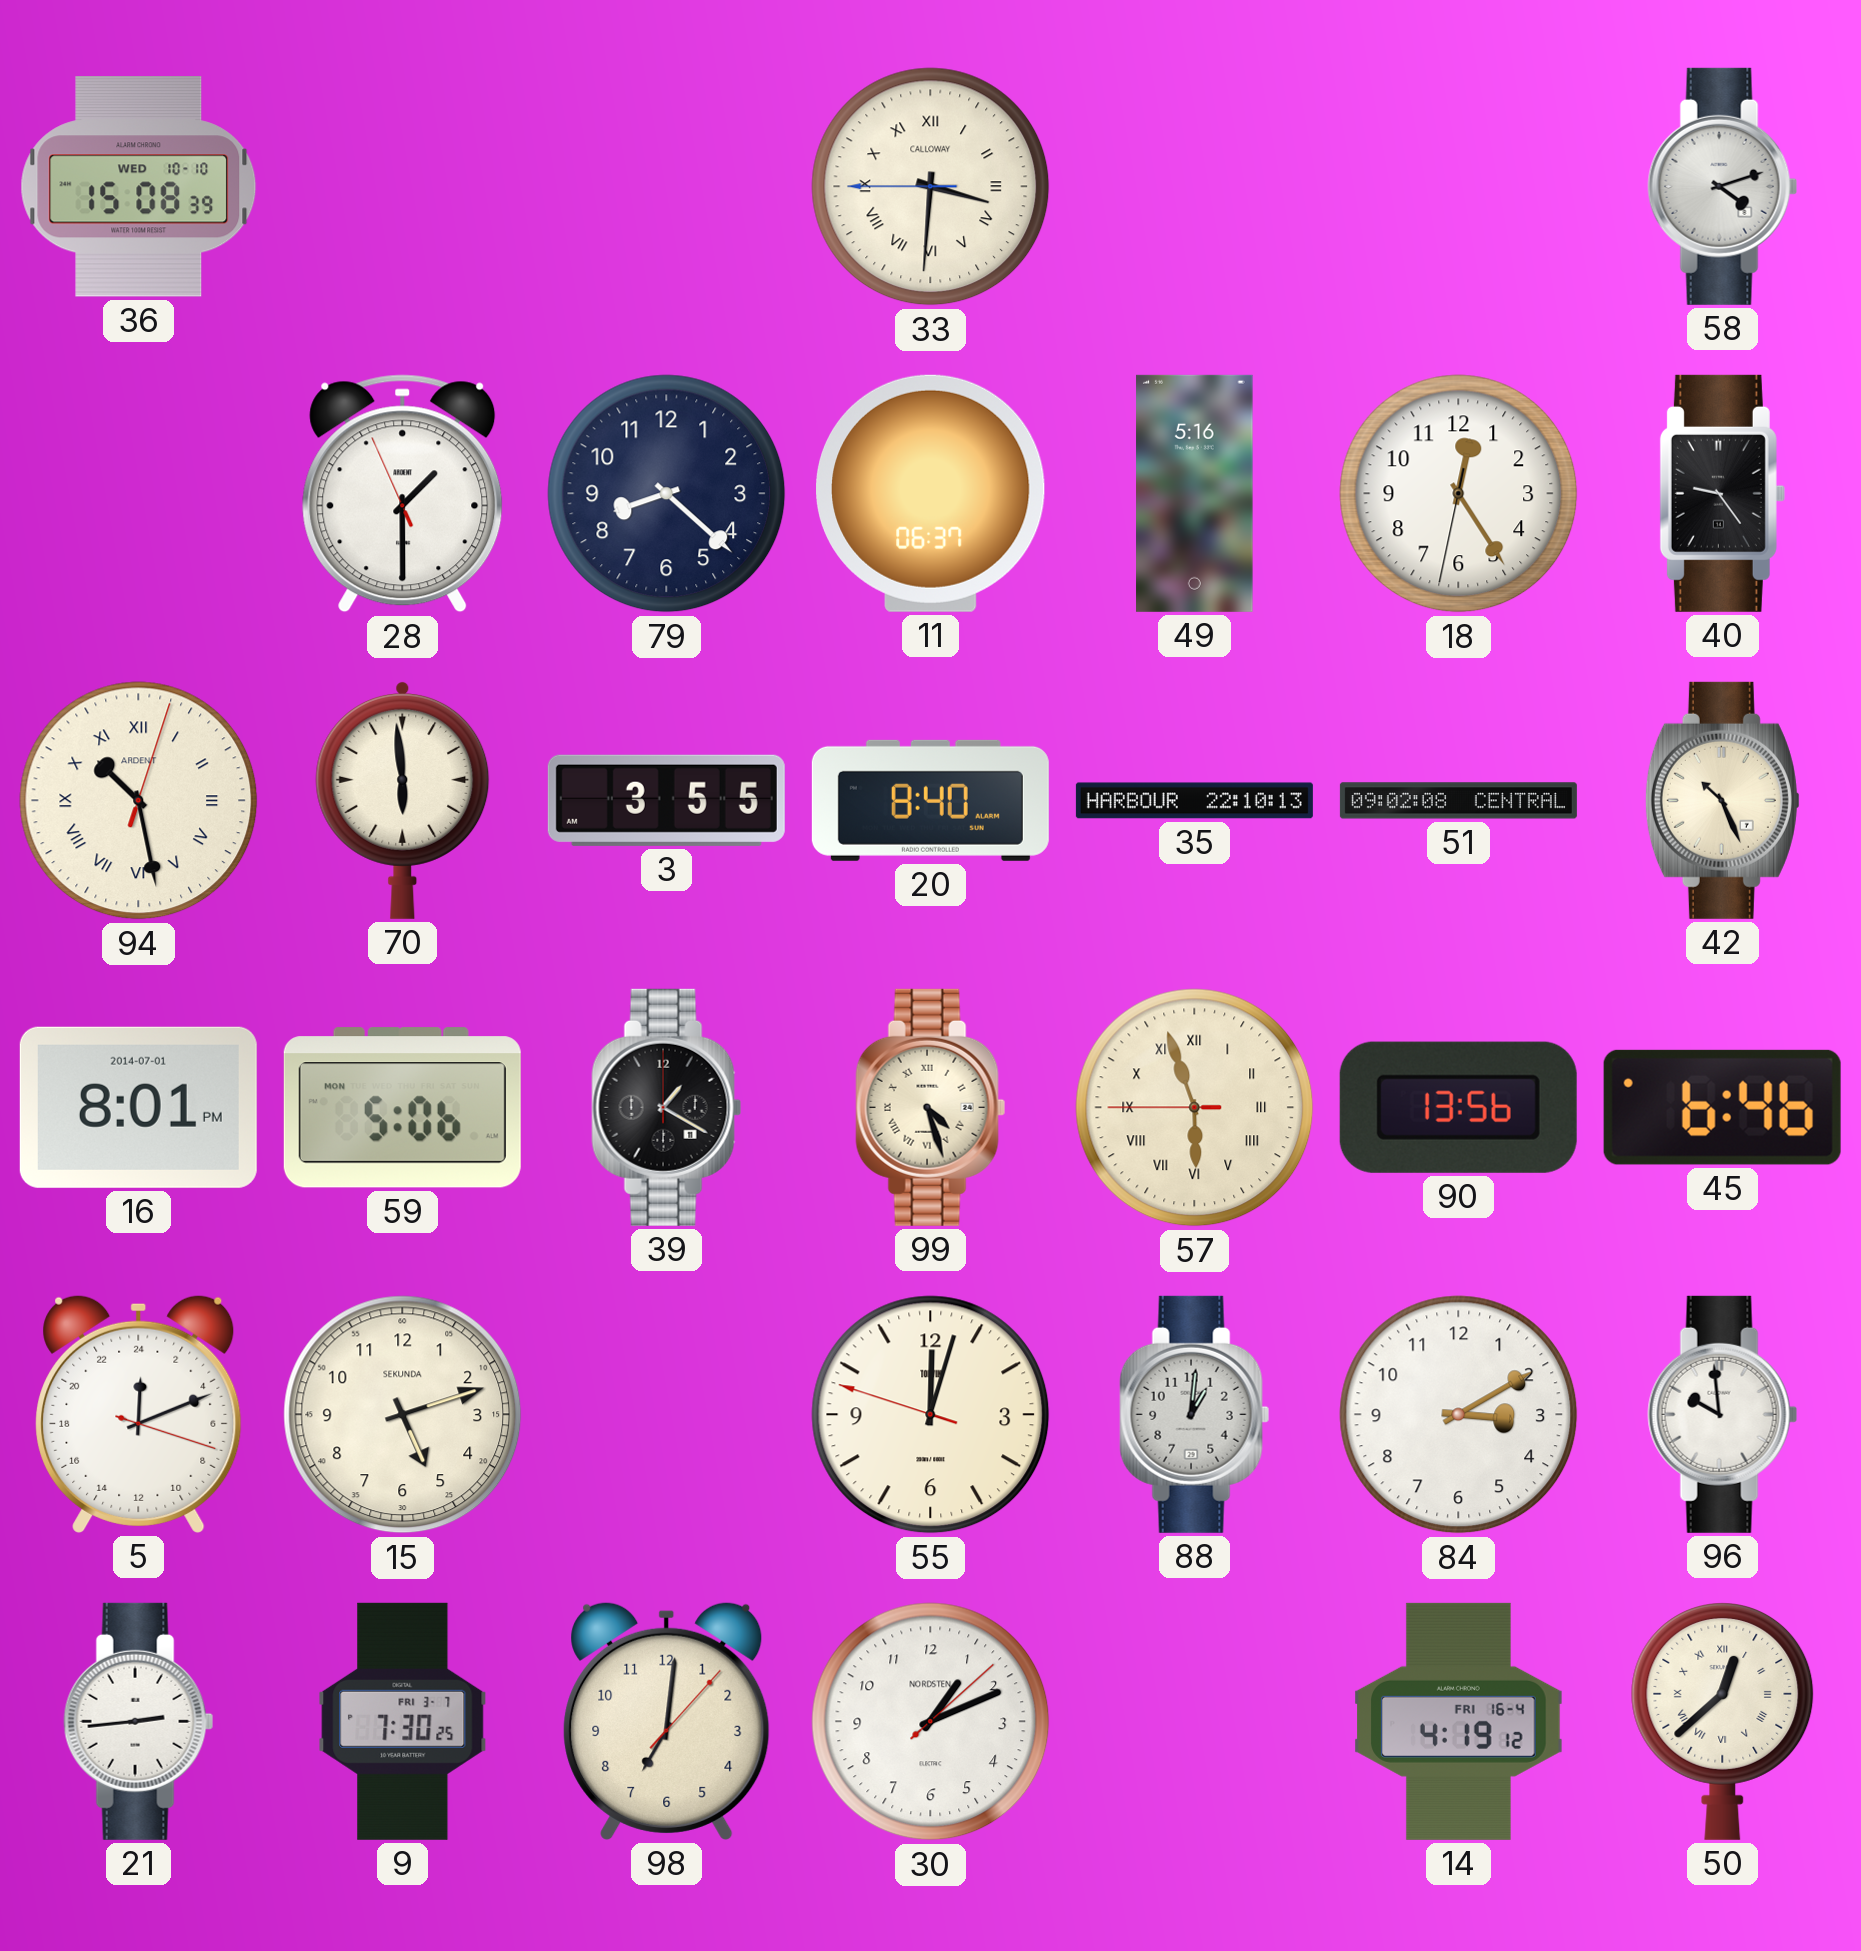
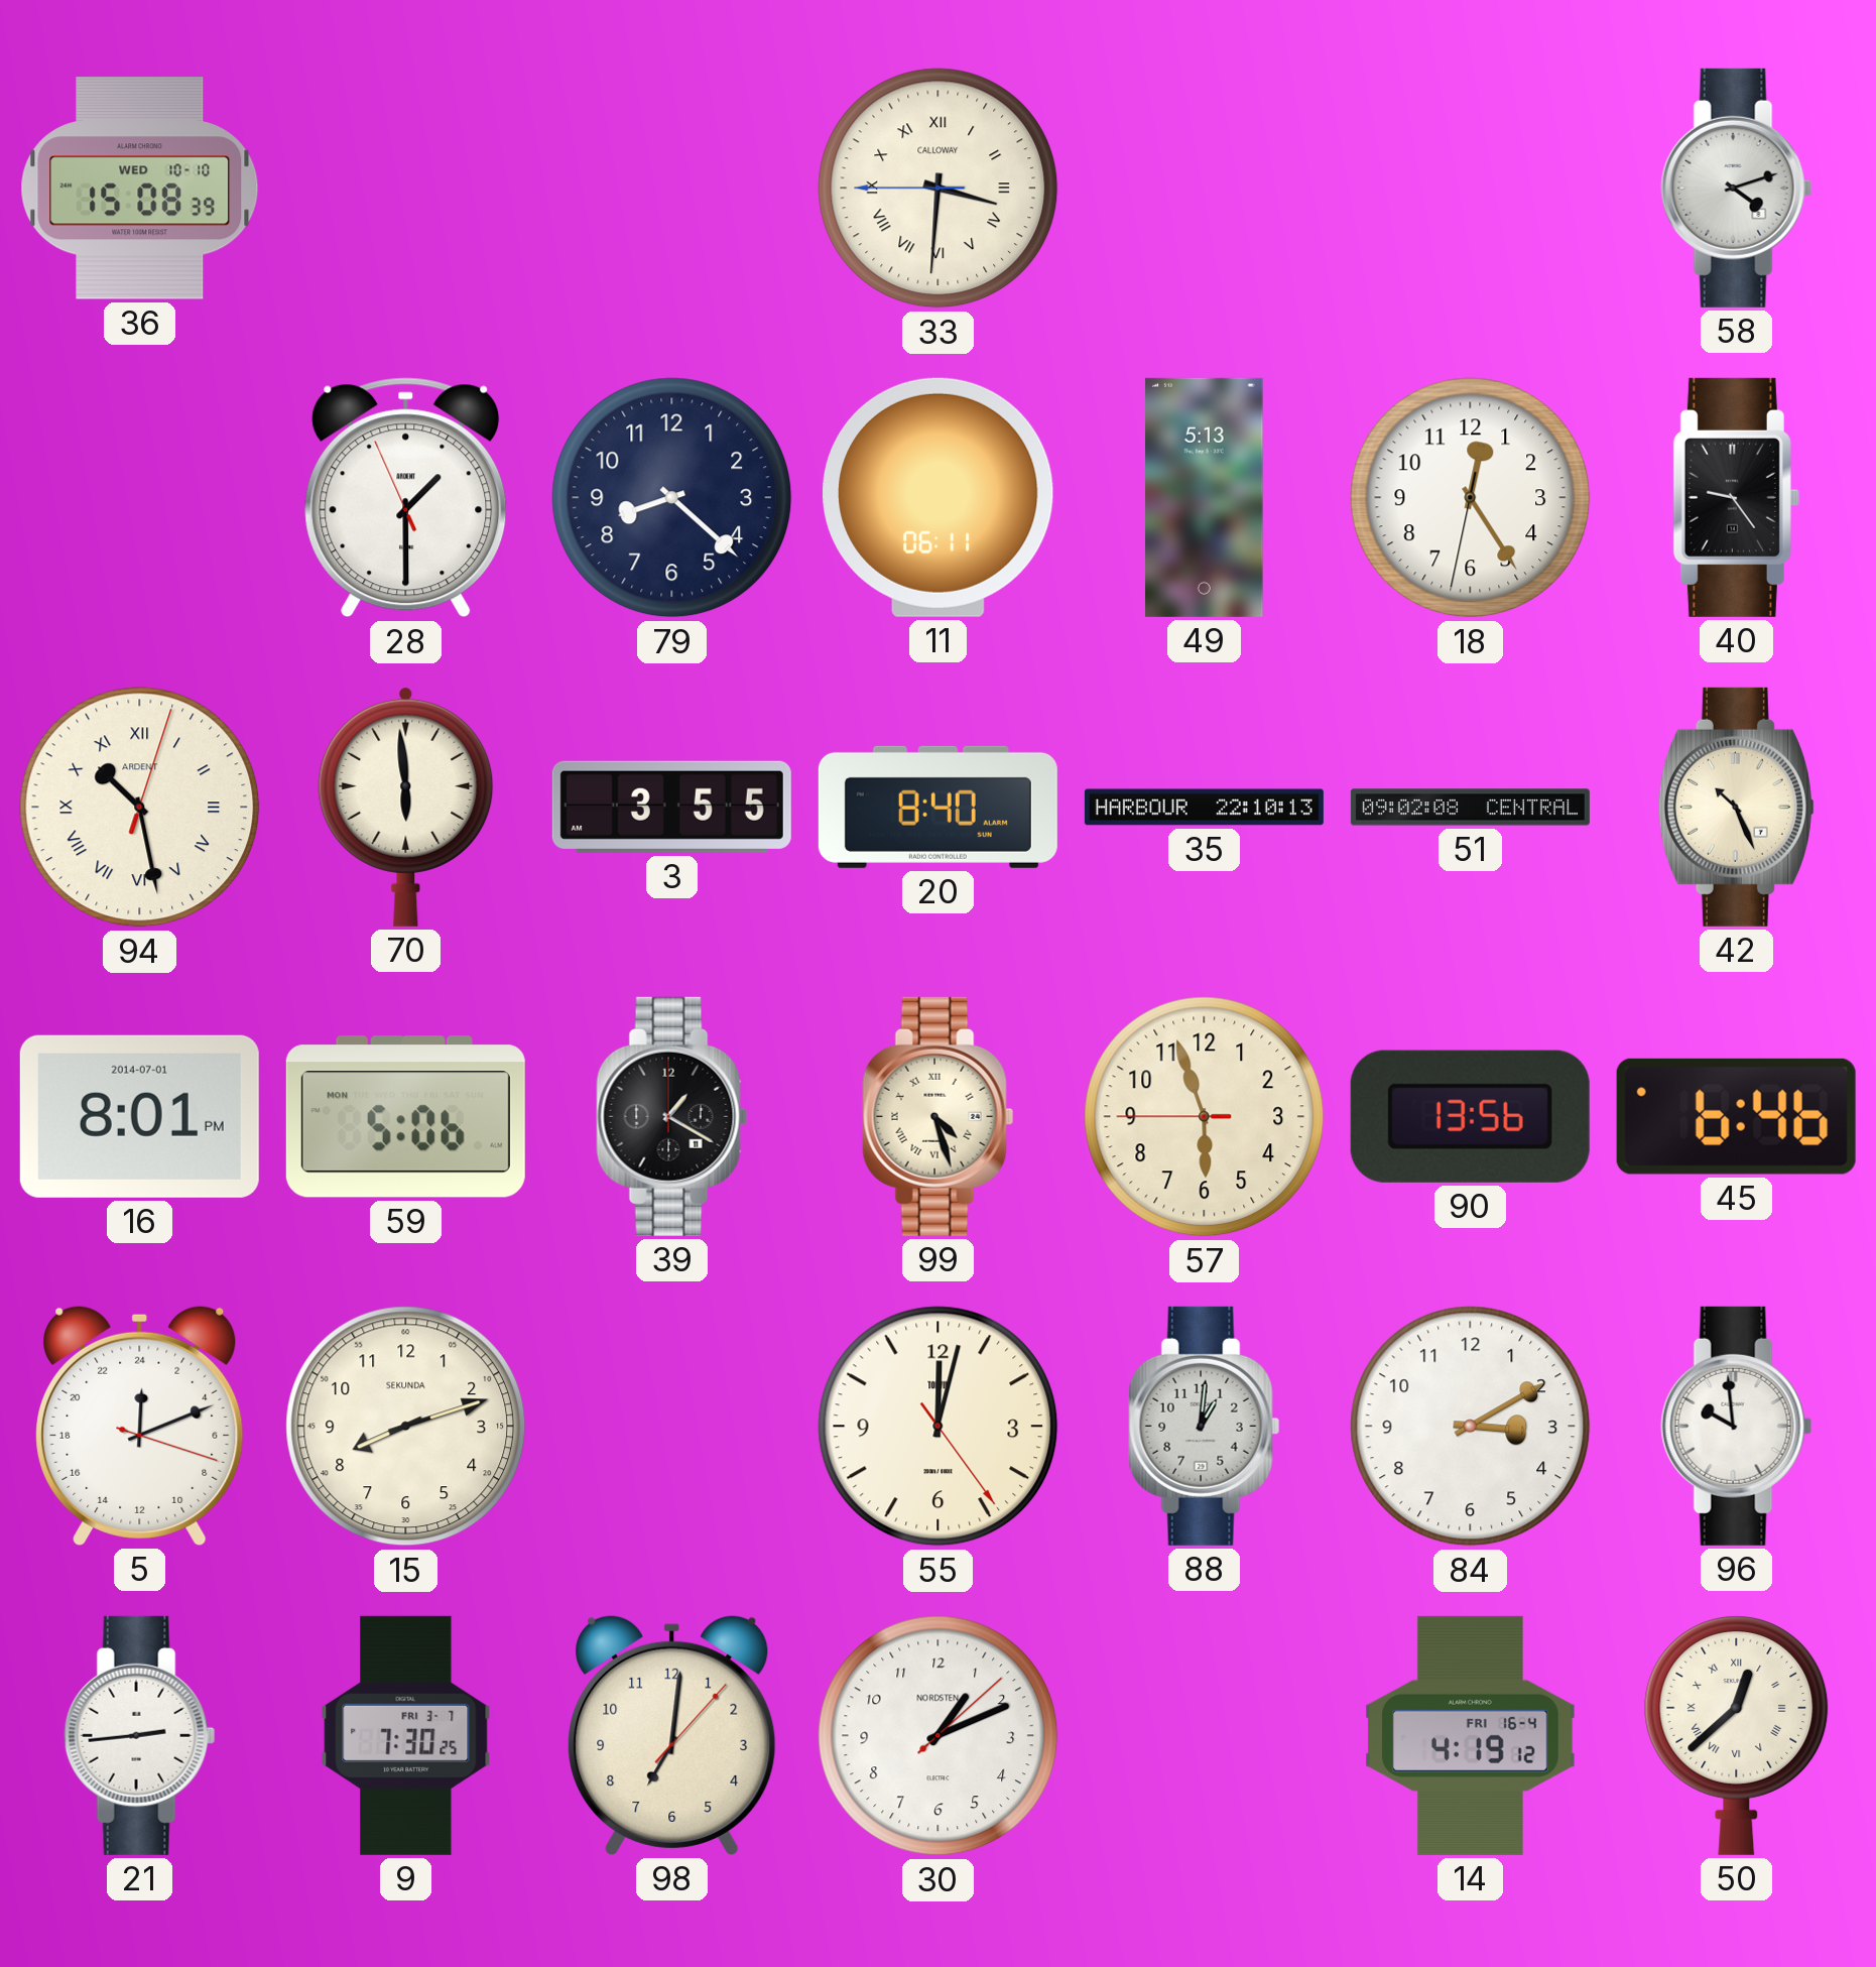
11: 06:37 -> 06:11 (939, 497)
49: 5:16 -> 5:13 (1205, 497)
57 numerals: Roman -> Arabic (1205, 1117)
15: 5:12 -> 8:12 (406, 1427)
55: 12:02:48 -> 12:02:24 (939, 1427)
